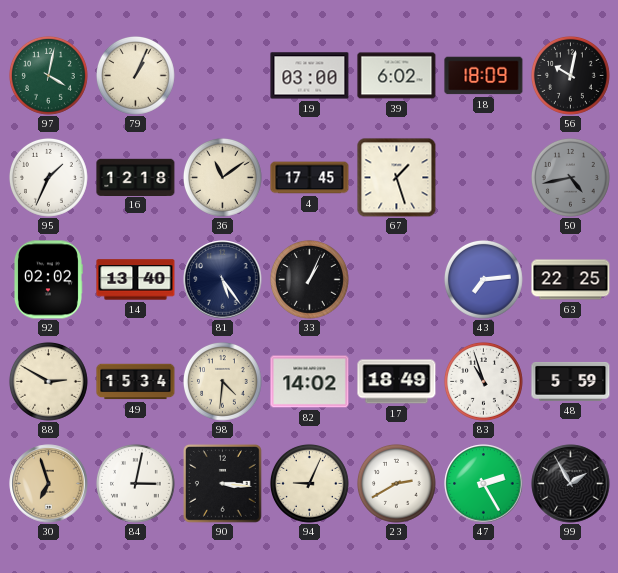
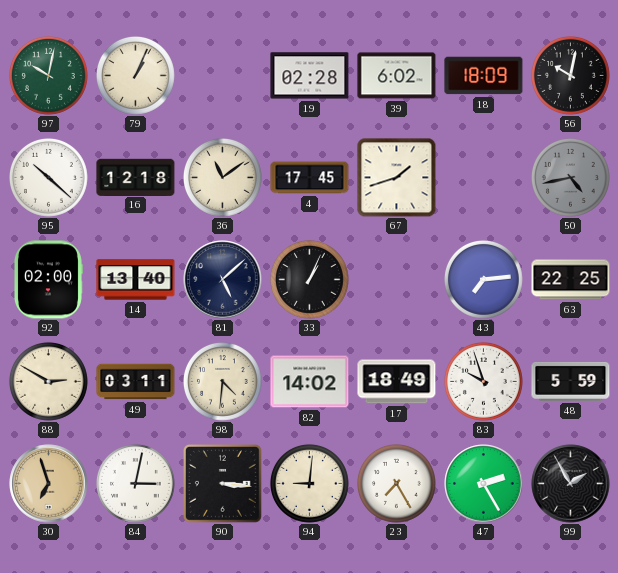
97: 4:02 -> 10:02 (49, 76)
19: 03:00 -> 02:28 (310, 76)
95: 1:34 -> 10:22 (49, 178)
67: 1:27 -> 1:42 (397, 178)
92: 02:02 -> 02:00 (48, 280)
81: 5:24 -> 5:08 (223, 280)
49: 15:34 -> 03:11 (136, 382)
83: 10:57 -> 9:57 (484, 382)
94: 9:04 -> 9:01 (310, 484)
23: 2:40 -> 7:25 (397, 484)
